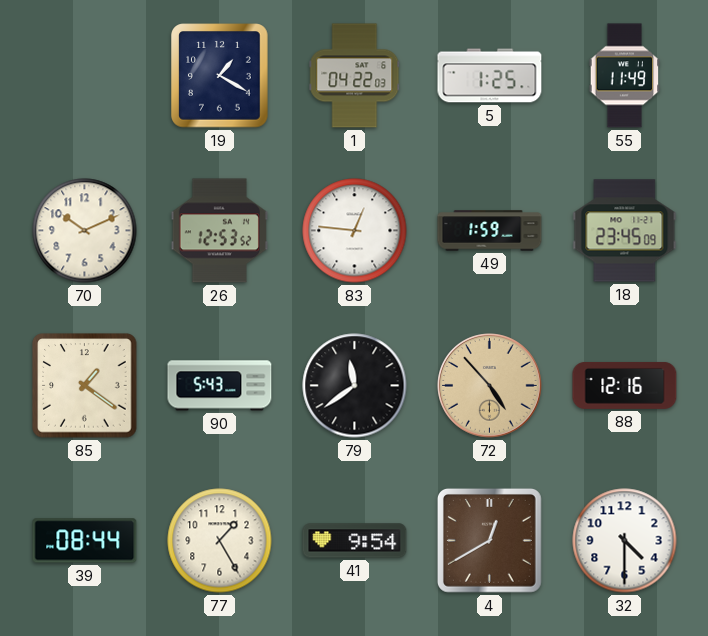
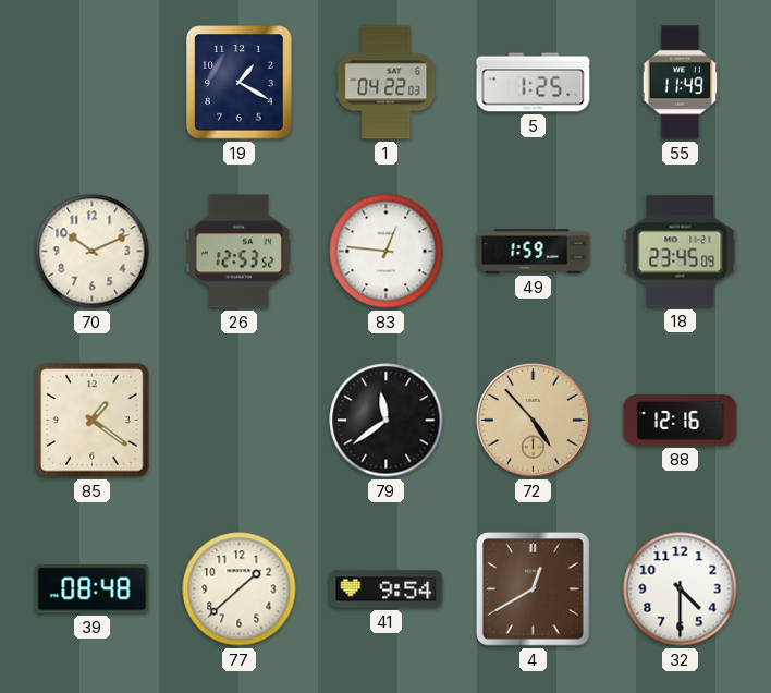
90: 5:43 -> none (220, 386)
39: 08:44 -> 08:48 (93, 589)
77: 1:25 -> 1:38 (240, 589)
